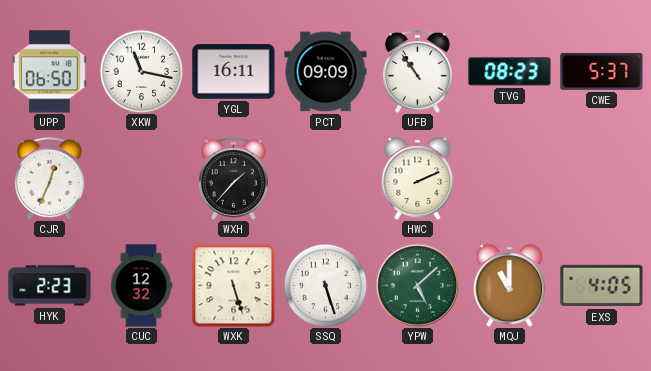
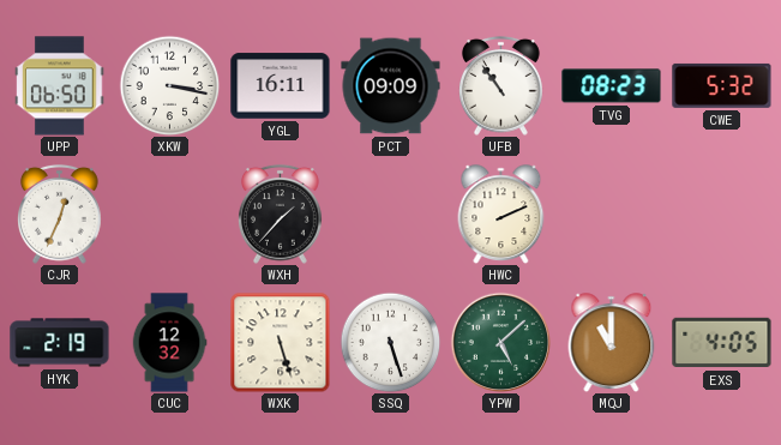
XKW: 11:17 -> 3:17 (169, 85)
CWE: 5:37 -> 5:32 (722, 85)
HYK: 2:23 -> 2:19 (60, 343)
